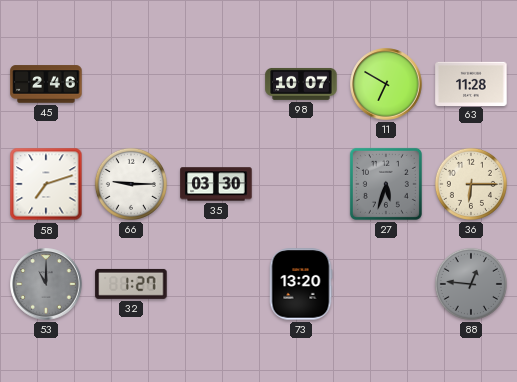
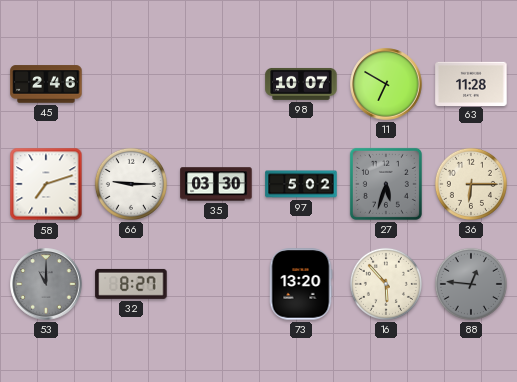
97: none -> 5:02 (301, 184)
32: 1:27 -> 8:27 (131, 284)
16: none -> 5:53 (386, 284)
